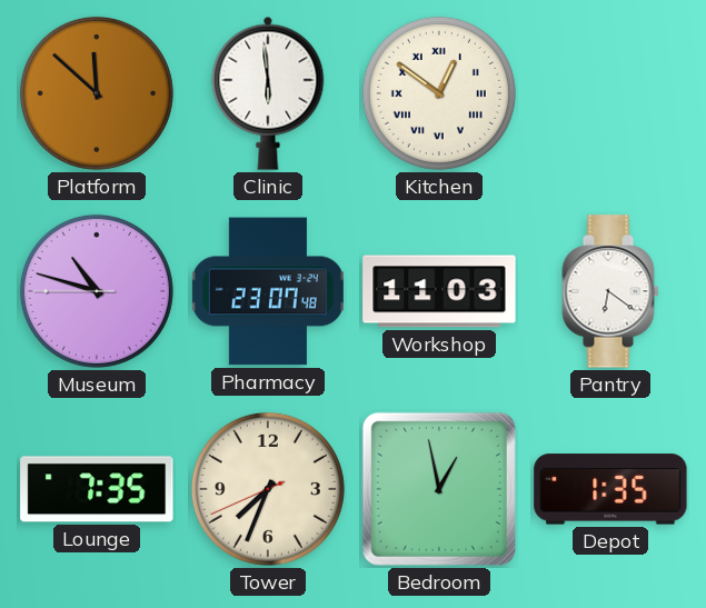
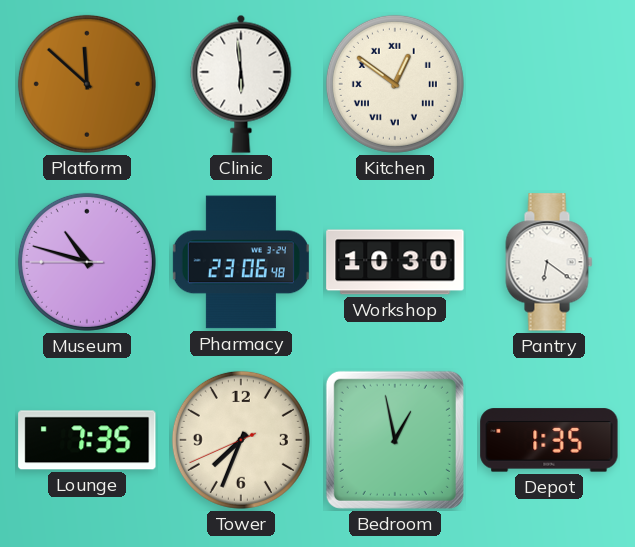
Pharmacy: 23:07 -> 23:06 (241, 262)
Workshop: 11:03 -> 10:30 (395, 262)
